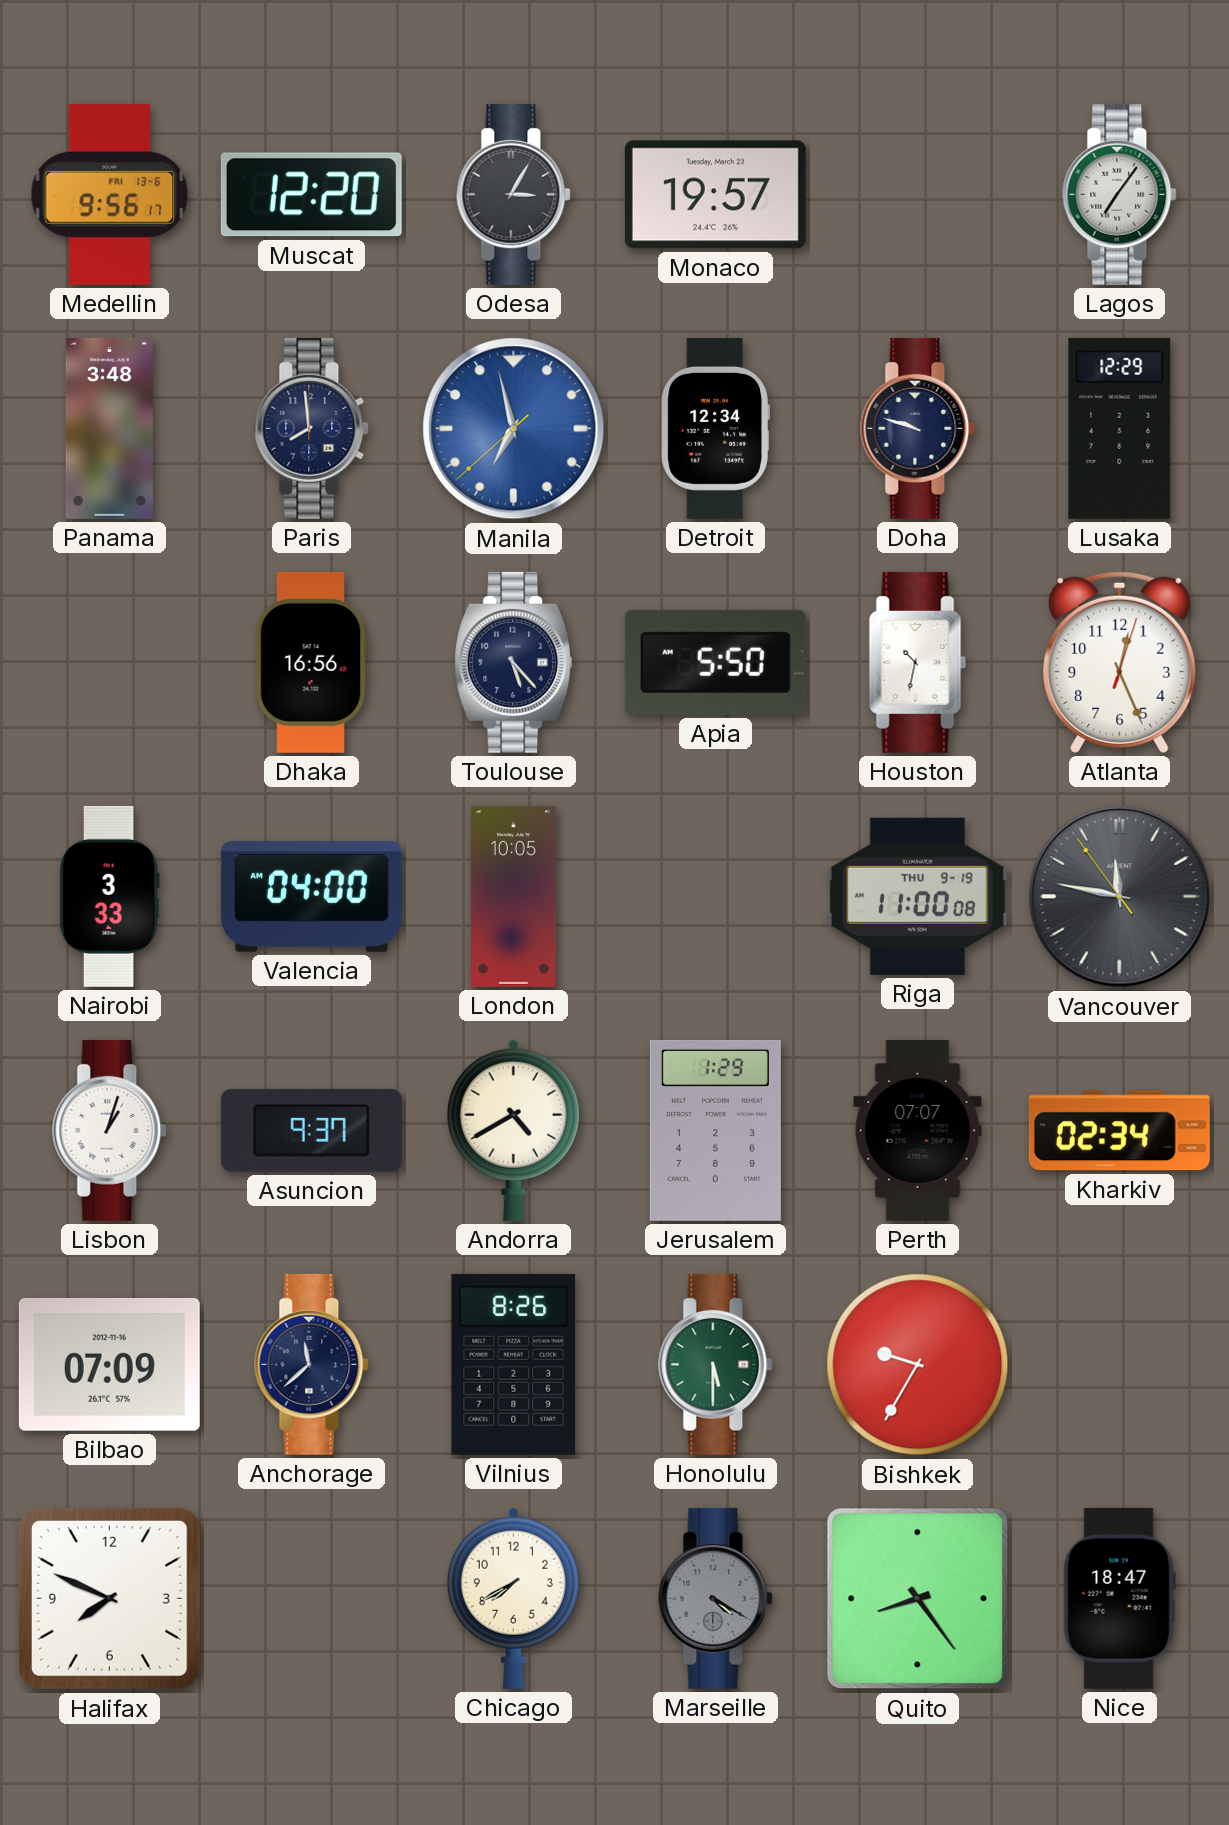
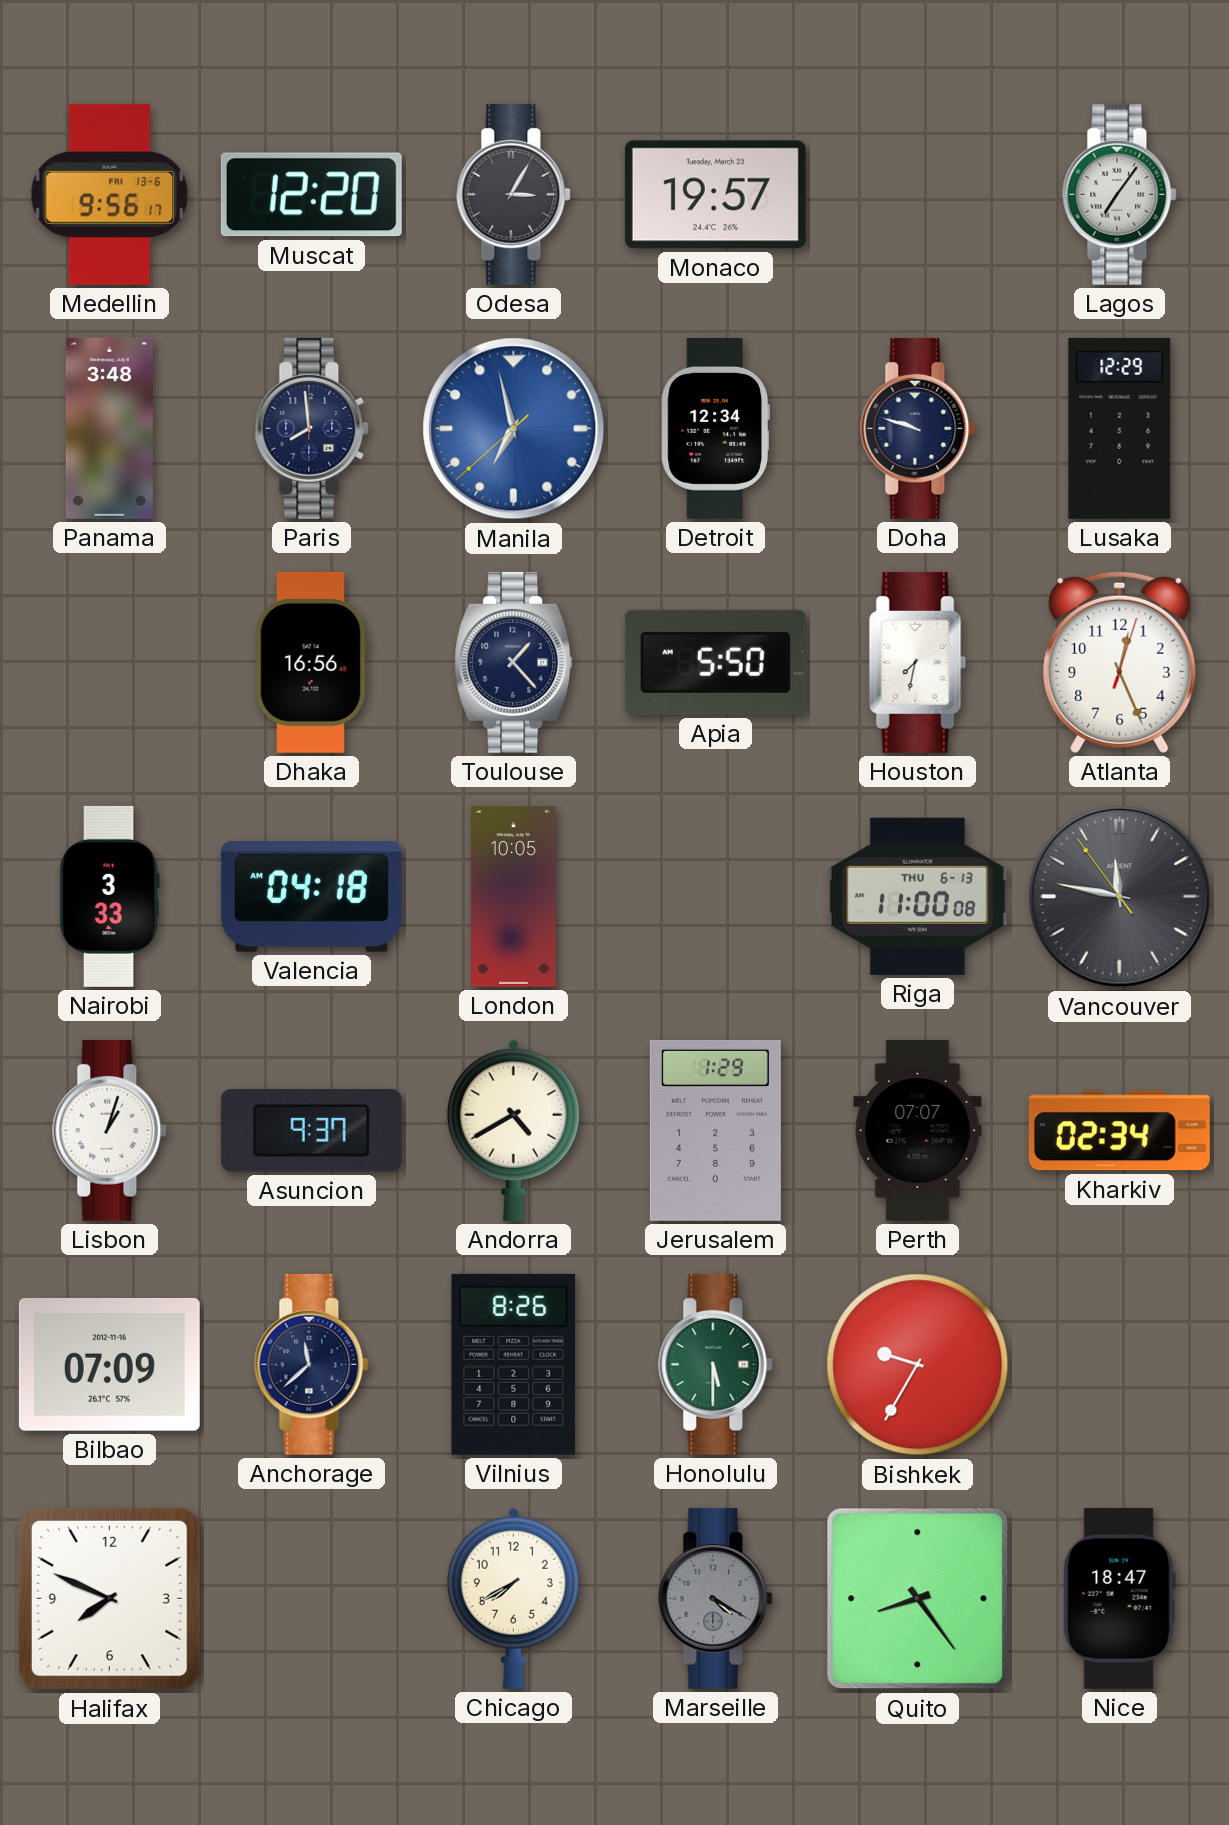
Toulouse: 5:23 -> 1:23 (514, 662)
Houston: 10:32 -> 7:32 (918, 662)
Valencia: 04:00 -> 04:18 (311, 897)
Riga date: THU 9-19 -> THU 6-13 (917, 896)
